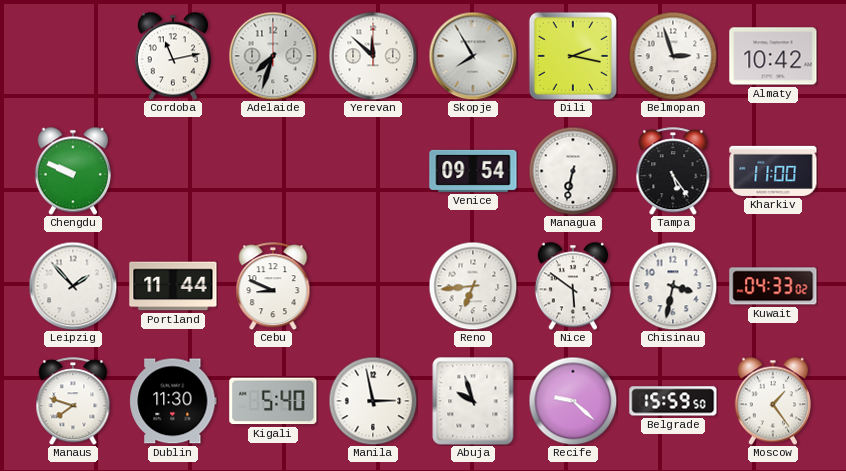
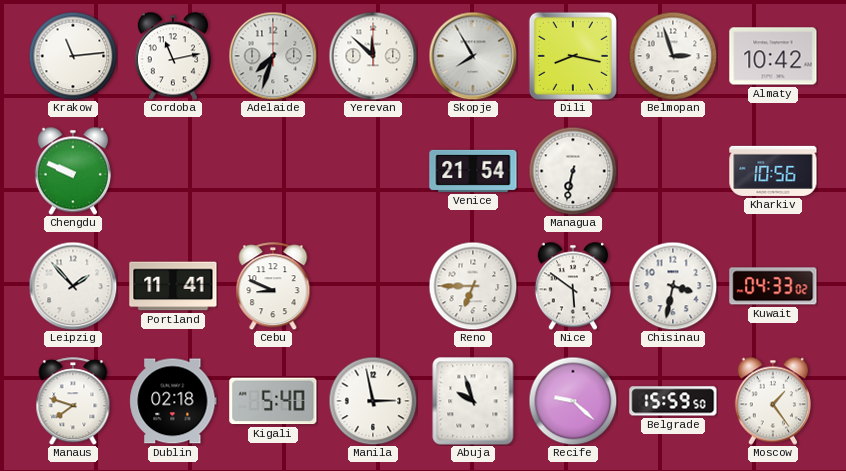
Krakow: none -> 11:14 (73, 56)
Dili: 2:17 -> 8:17 (573, 56)
Venice: 09:54 -> 21:54 (473, 171)
Tampa: 5:24 -> none (673, 171)
Kharkiv: 11:00 -> 10:56 (773, 171)
Portland: 11:44 -> 11:41 (173, 286)
Reno: 6:44 -> 6:45 (473, 286)
Dublin: 11:30 -> 02:18 (173, 401)
